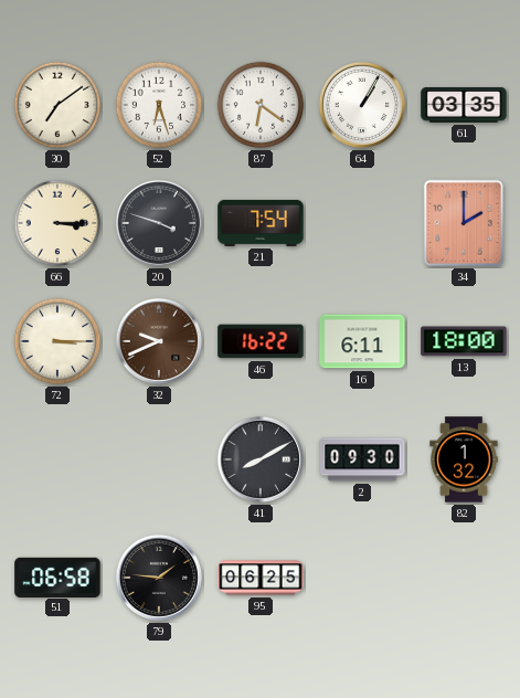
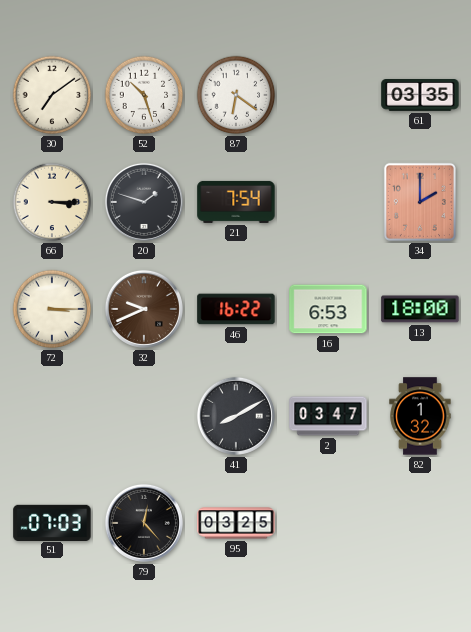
52: 6:27 -> 10:27 (144, 95)
64: 1:05 -> none (362, 105)
20: 3:48 -> 1:48 (144, 202)
16: 6:11 -> 6:53 (328, 309)
2: 09:30 -> 03:47 (328, 416)
51: 06:58 -> 07:03 (52, 522)
79: 1:46 -> 12:23 (144, 523)
95: 06:25 -> 03:25 (236, 523)
